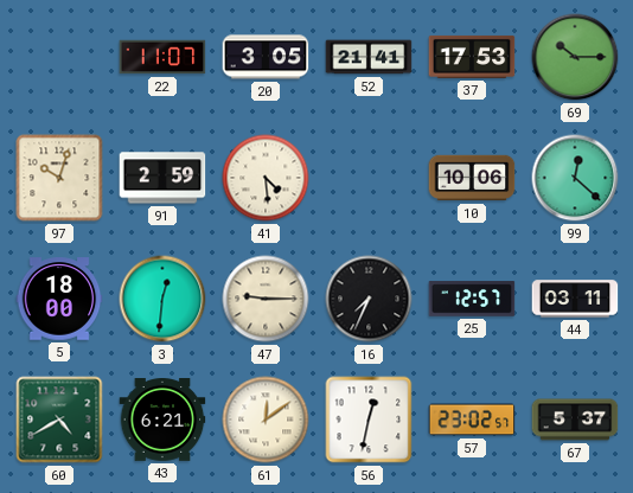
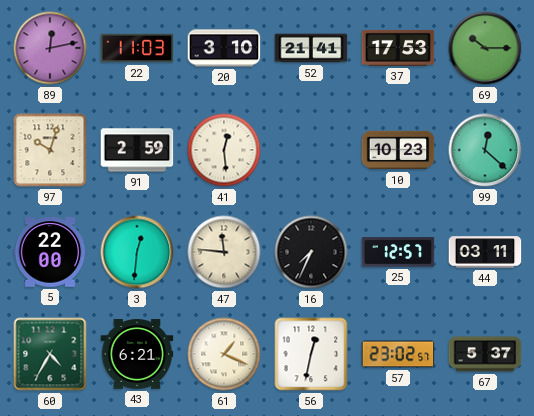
89: none -> 12:13 (50, 48)
22: 11:07 -> 11:03 (137, 48)
20: 3:05 -> 3:10 (224, 48)
41: 4:29 -> 12:29 (224, 150)
10: 10:06 -> 10:23 (398, 150)
5: 18:00 -> 22:00 (50, 252)
47: 9:15 -> 11:46 (224, 252)
60: 4:40 -> 4:35 (50, 354)
61: 12:09 -> 1:19 (224, 354)
